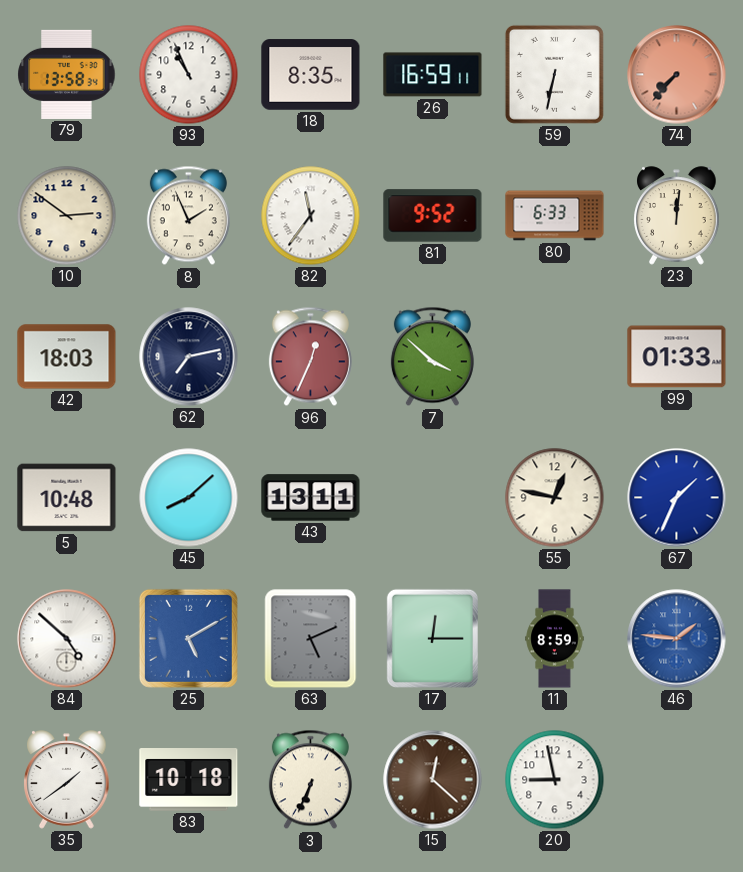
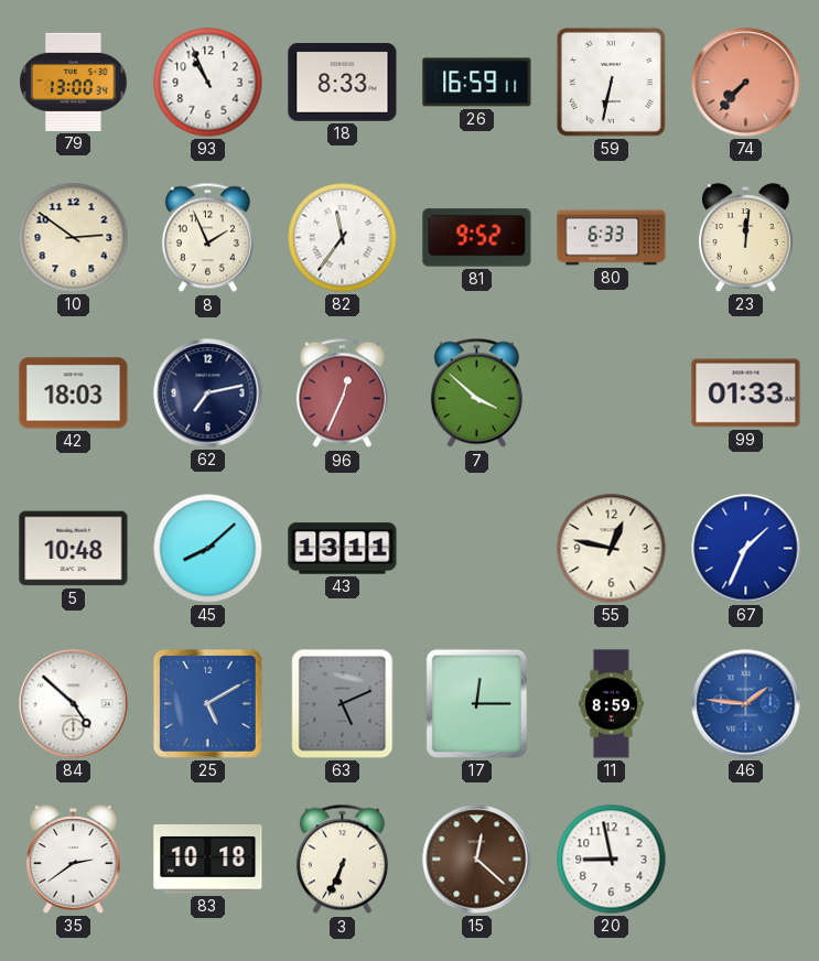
79: 13:58 -> 13:00 (74, 82)
18: 8:35 -> 8:33 (343, 83)
35: 1:39 -> 2:39 (74, 860)
